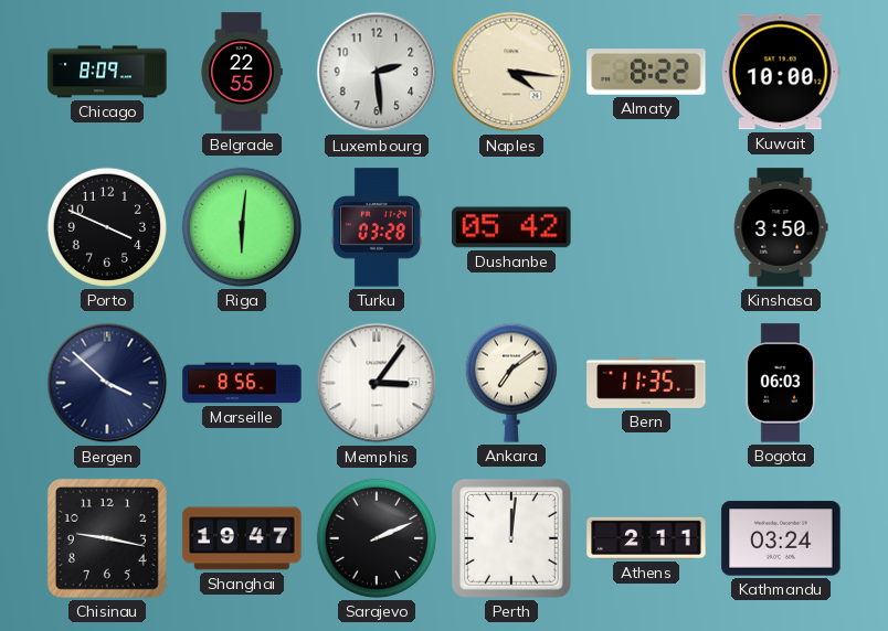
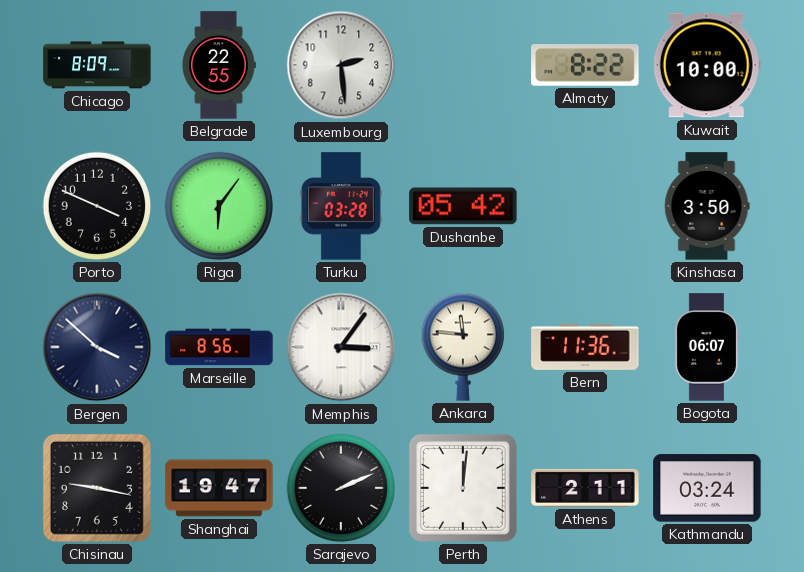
Naples: 4:16 -> none (511, 72)
Riga: 6:01 -> 6:06 (219, 206)
Ankara: 7:09 -> 11:46 (463, 347)
Bern: 11:35 -> 11:36 (585, 347)
Bogota: 06:03 -> 06:07 (706, 347)
